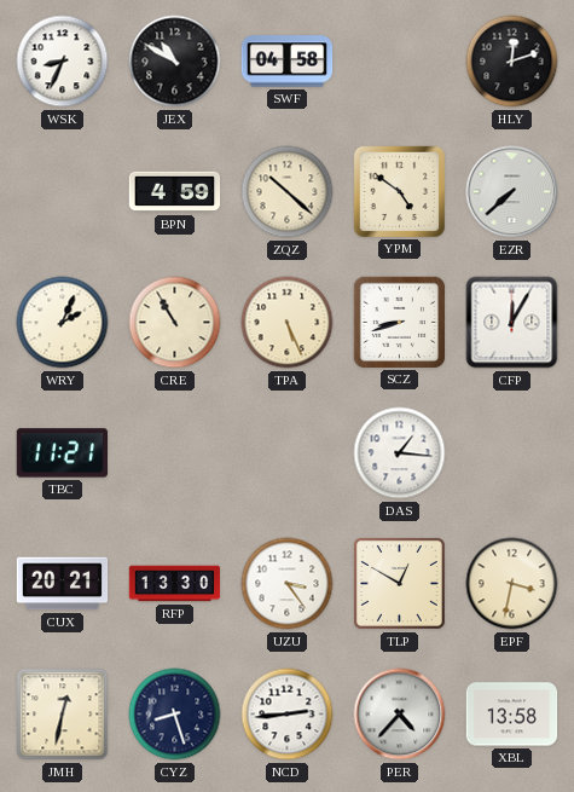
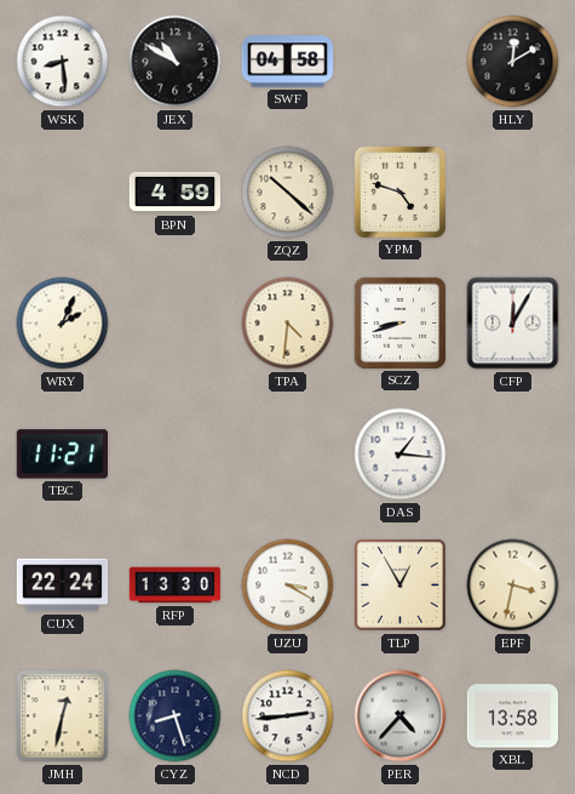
WSK: 8:34 -> 8:29 (63, 62)
HLY: 12:12 -> 12:10 (513, 62)
YPM: 4:51 -> 4:48 (399, 192)
EZR: 7:38 -> none (512, 192)
CRE: 10:55 -> none (175, 323)
TPA: 5:26 -> 4:31 (288, 324)
CUX: 20:21 -> 22:24 (63, 585)
UZU: 3:24 -> 3:20 (288, 585)
TLP: 12:50 -> 12:55 (399, 584)
